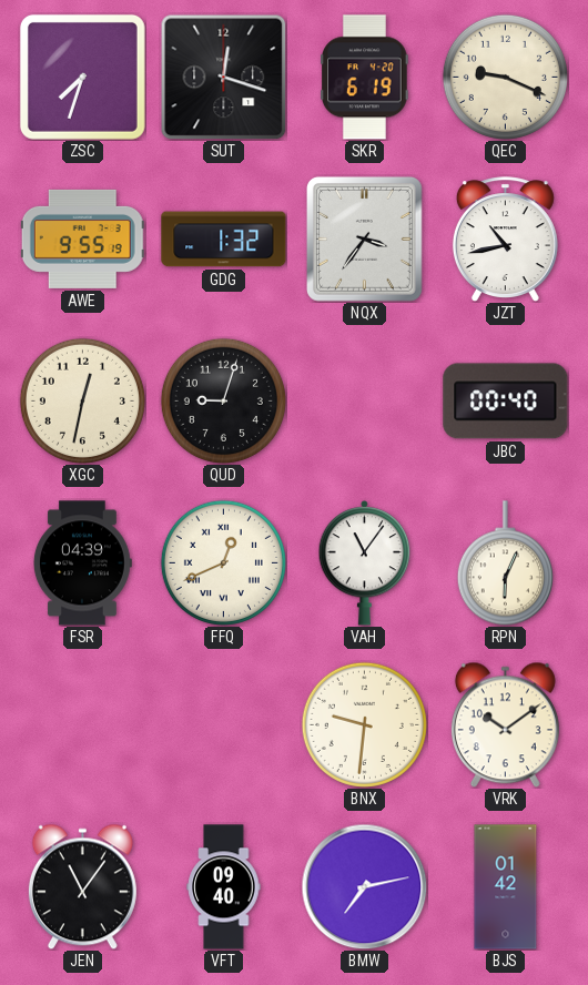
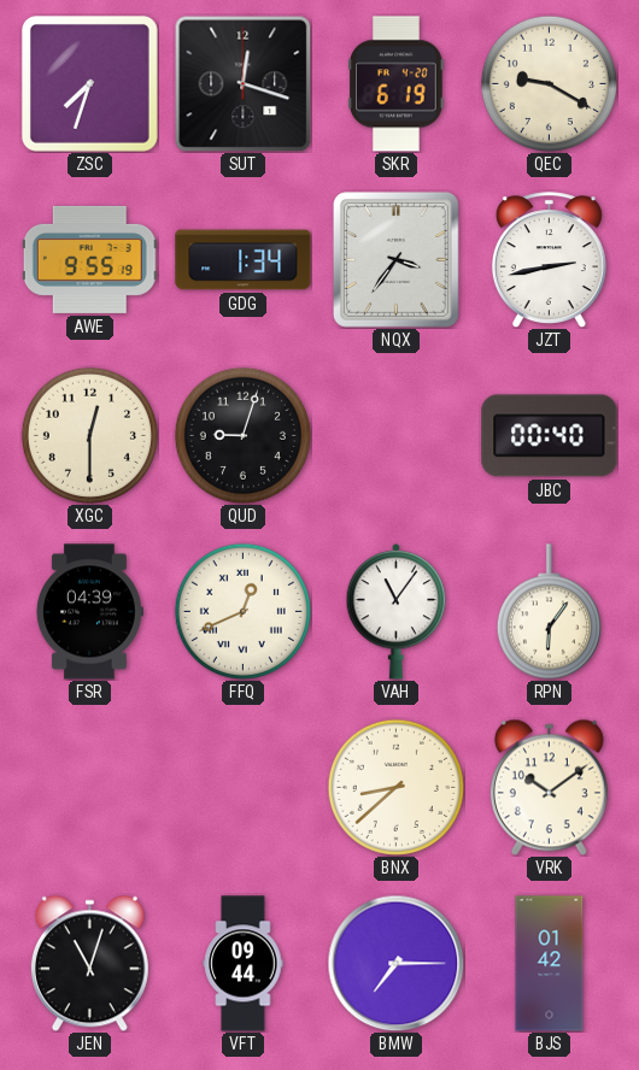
QEC: 9:19 -> 9:20 (549, 83)
GDG: 1:32 -> 1:34 (244, 260)
JZT: 10:43 -> 2:43 (549, 259)
XGC: 12:32 -> 12:30 (89, 435)
RPN: 6:04 -> 6:06 (549, 612)
BNX: 9:31 -> 8:38 (395, 787)
JEN: 11:06 -> 11:03 (89, 963)
VFT: 09:40 -> 09:44 (244, 964)
BMW: 7:13 -> 7:15 (395, 963)
